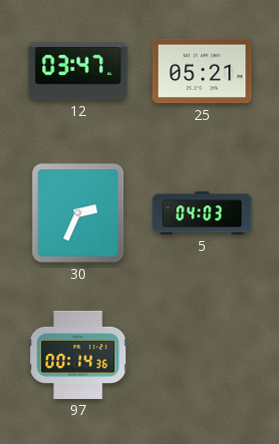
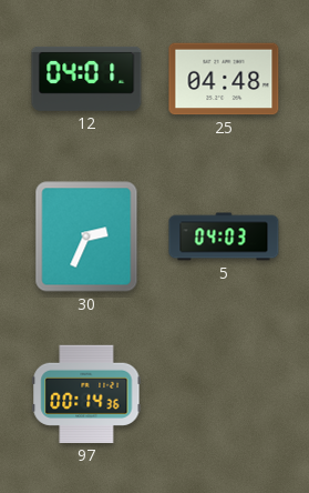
12: 03:47 -> 04:01 (86, 79)
25: 05:21 -> 04:48 (224, 79)
